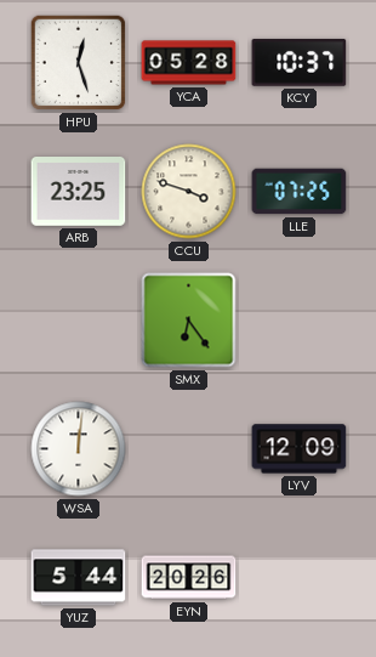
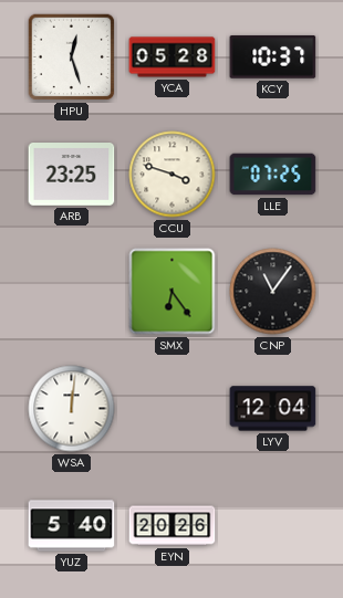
CNP: none -> 11:06 (273, 292)
LYV: 12:09 -> 12:04 (273, 409)
YUZ: 5:44 -> 5:40 (72, 526)
